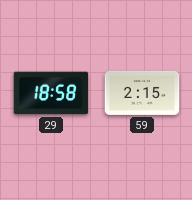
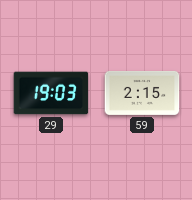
29: 18:58 -> 19:03 (51, 93)
